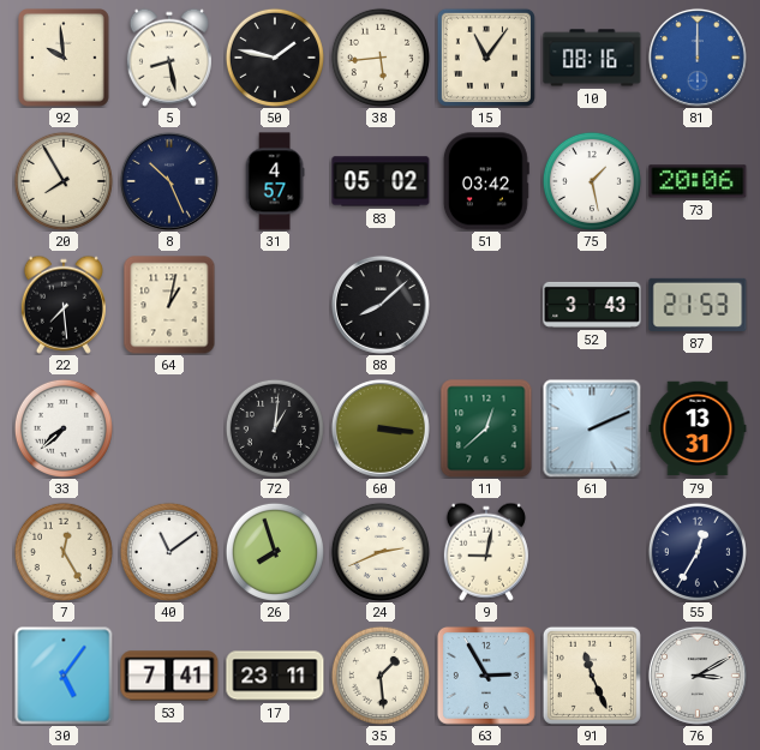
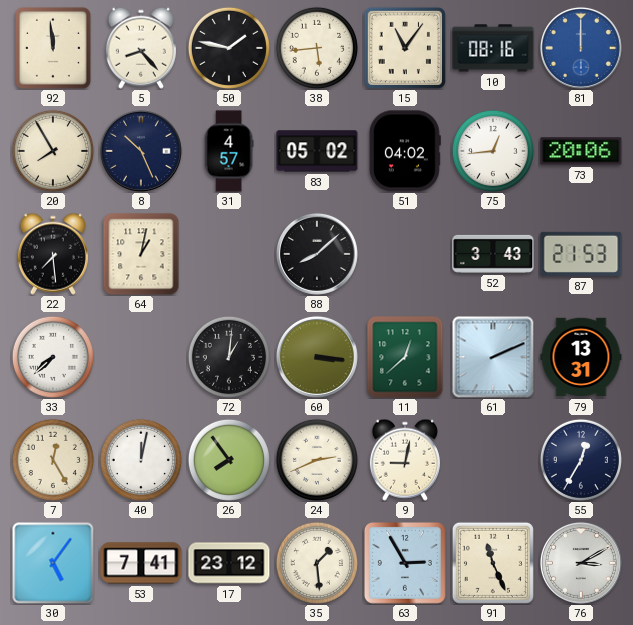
92: 9:59 -> 11:59 (54, 49)
5: 8:28 -> 8:23 (141, 48)
51: 03:42 -> 04:02 (405, 151)
75: 1:28 -> 12:44 (493, 151)
40: 11:09 -> 12:02 (141, 460)
26: 7:57 -> 7:54 (229, 460)
17: 23:11 -> 23:12 (229, 563)
